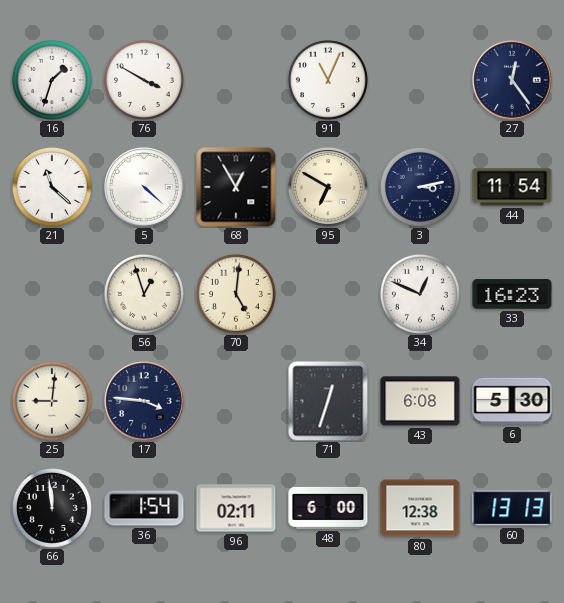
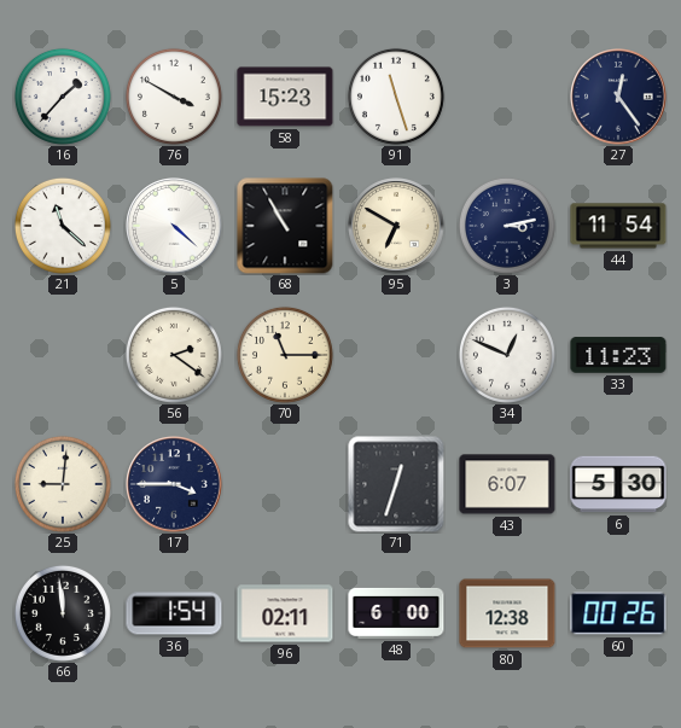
16: 1:33 -> 1:37 (63, 97)
58: none -> 15:23 (285, 97)
91: 11:04 -> 11:27 (396, 97)
68: 12:55 -> 10:55 (285, 226)
56: 12:57 -> 2:21 (174, 355)
70: 5:01 -> 11:15 (285, 355)
33: 16:23 -> 11:23 (618, 355)
17: 3:46 -> 3:45 (174, 484)
43: 6:08 -> 6:07 (507, 484)
60: 13:13 -> 00:26 (618, 613)
